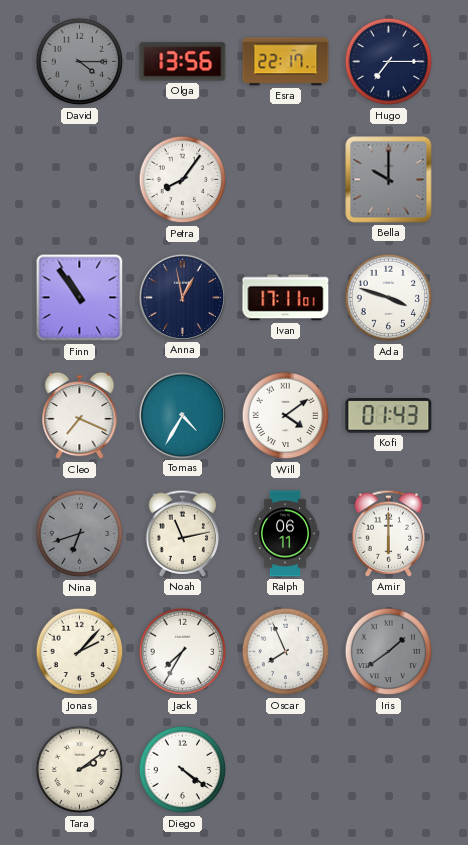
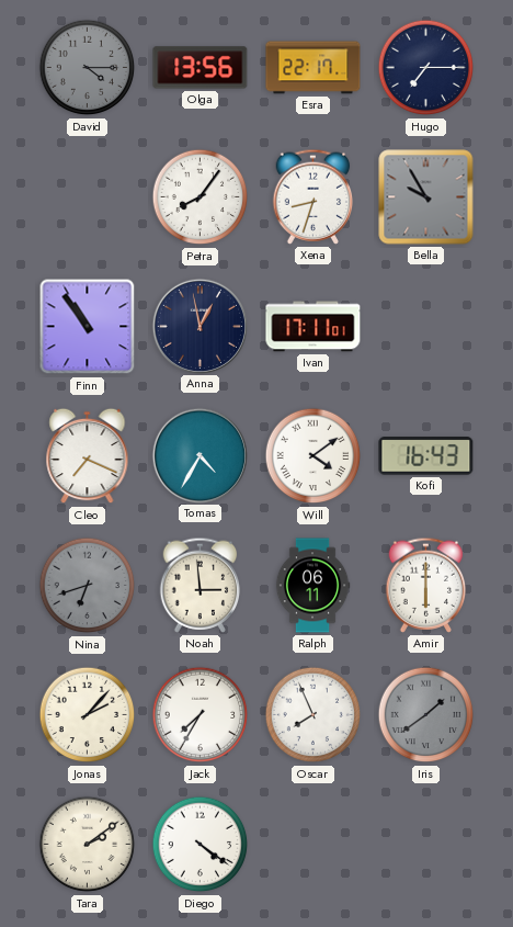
Xena: none -> 8:33 (314, 196)
Bella: 10:00 -> 9:55 (426, 197)
Ada: 3:48 -> none (389, 298)
Kofi: 01:43 -> 16:43 (426, 456)
Noah: 11:13 -> 2:59 (201, 585)
